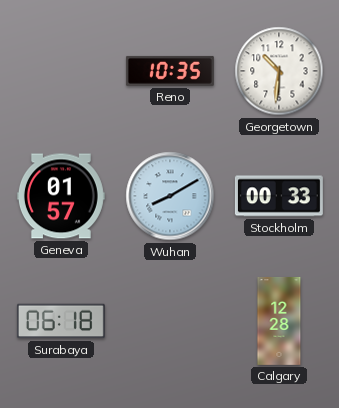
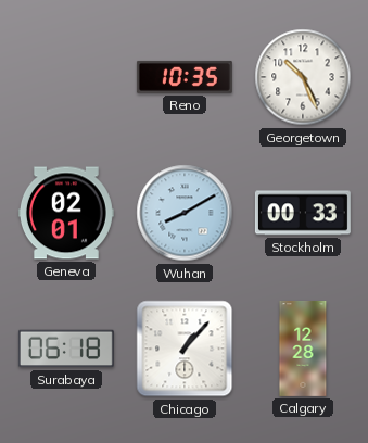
Georgetown: 10:31 -> 10:26 (303, 77)
Geneva: 01:57 -> 02:01 (66, 213)
Chicago: none -> 1:07 (185, 349)
